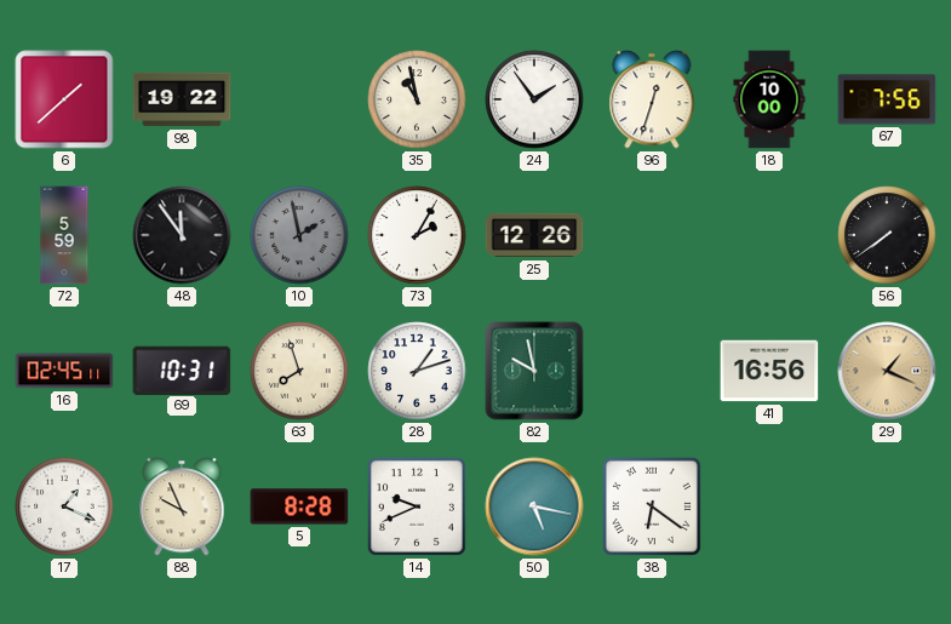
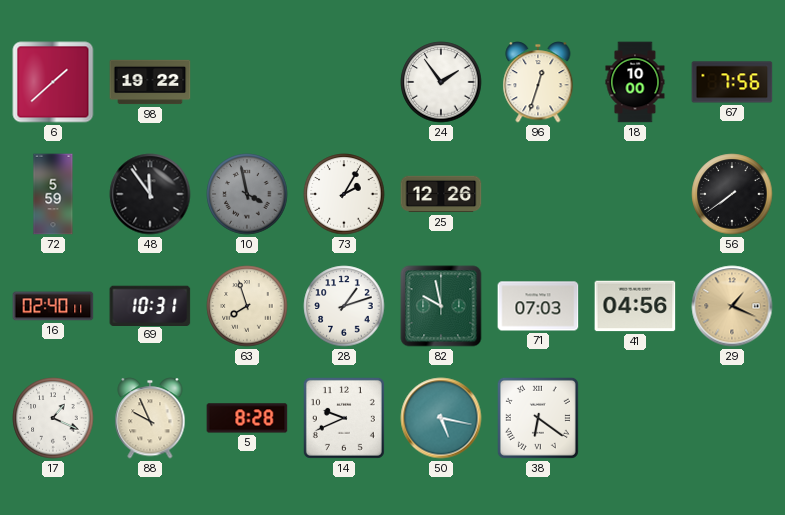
35: 10:58 -> none (417, 99)
10: 1:58 -> 3:58 (247, 194)
16: 02:45 -> 02:40 (53, 306)
71: none -> 07:03 (538, 306)
41: 16:56 -> 04:56 (635, 306)
